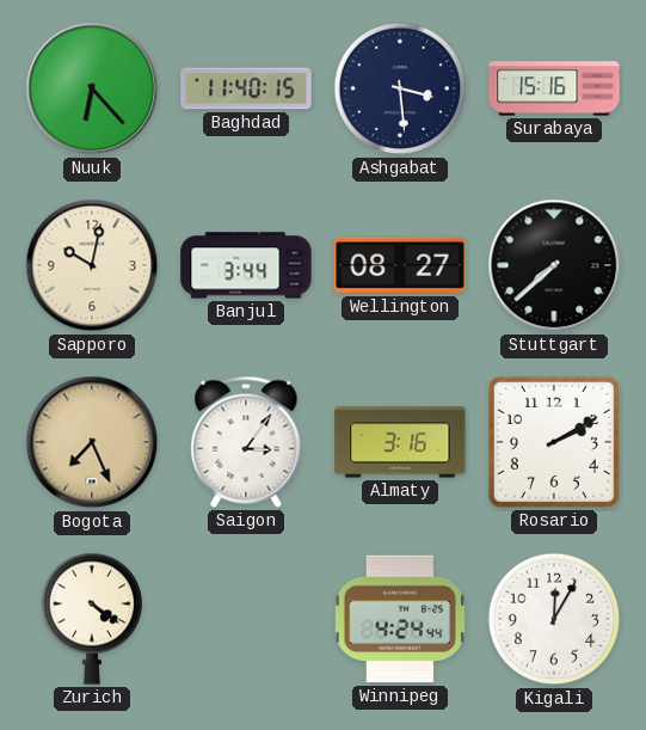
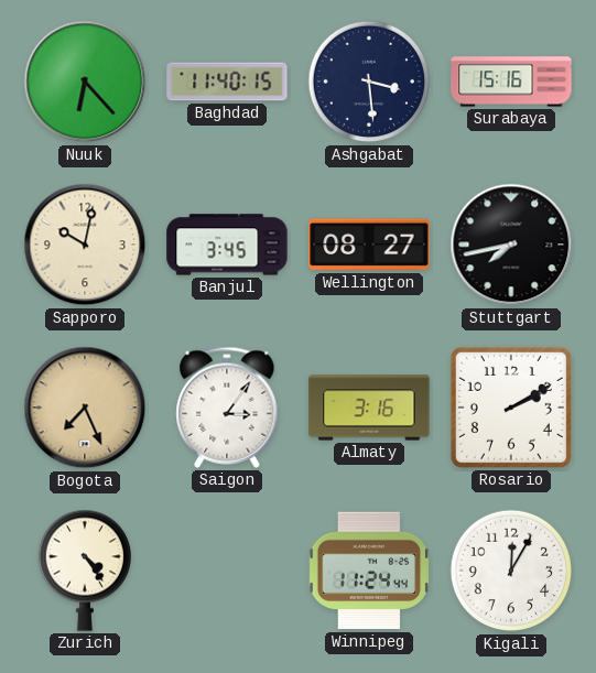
Banjul: 3:44 -> 3:45 (227, 245)
Stuttgart: 7:38 -> 7:43 (511, 245)
Zurich: 4:21 -> 4:24 (85, 571)
Winnipeg: 4:24 -> 11:24 (369, 571)
